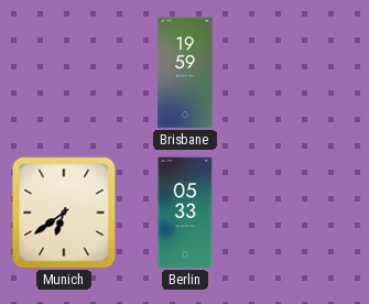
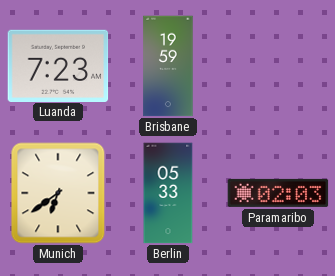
Luanda: none -> 7:23 (58, 65)
Paramaribo: none -> 02:03 (278, 193)
